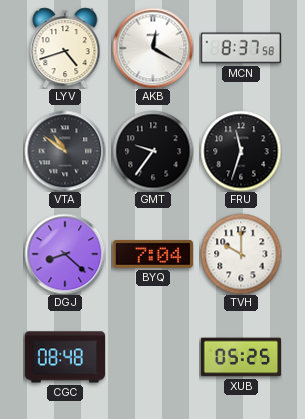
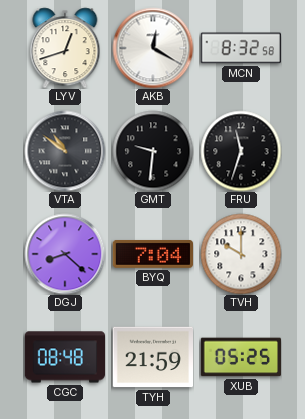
LYV: 4:42 -> 12:42 (65, 48)
MCN: 8:37 -> 8:32 (240, 48)
GMT: 9:36 -> 9:31 (153, 151)
TYH: none -> 21:59 (152, 357)
